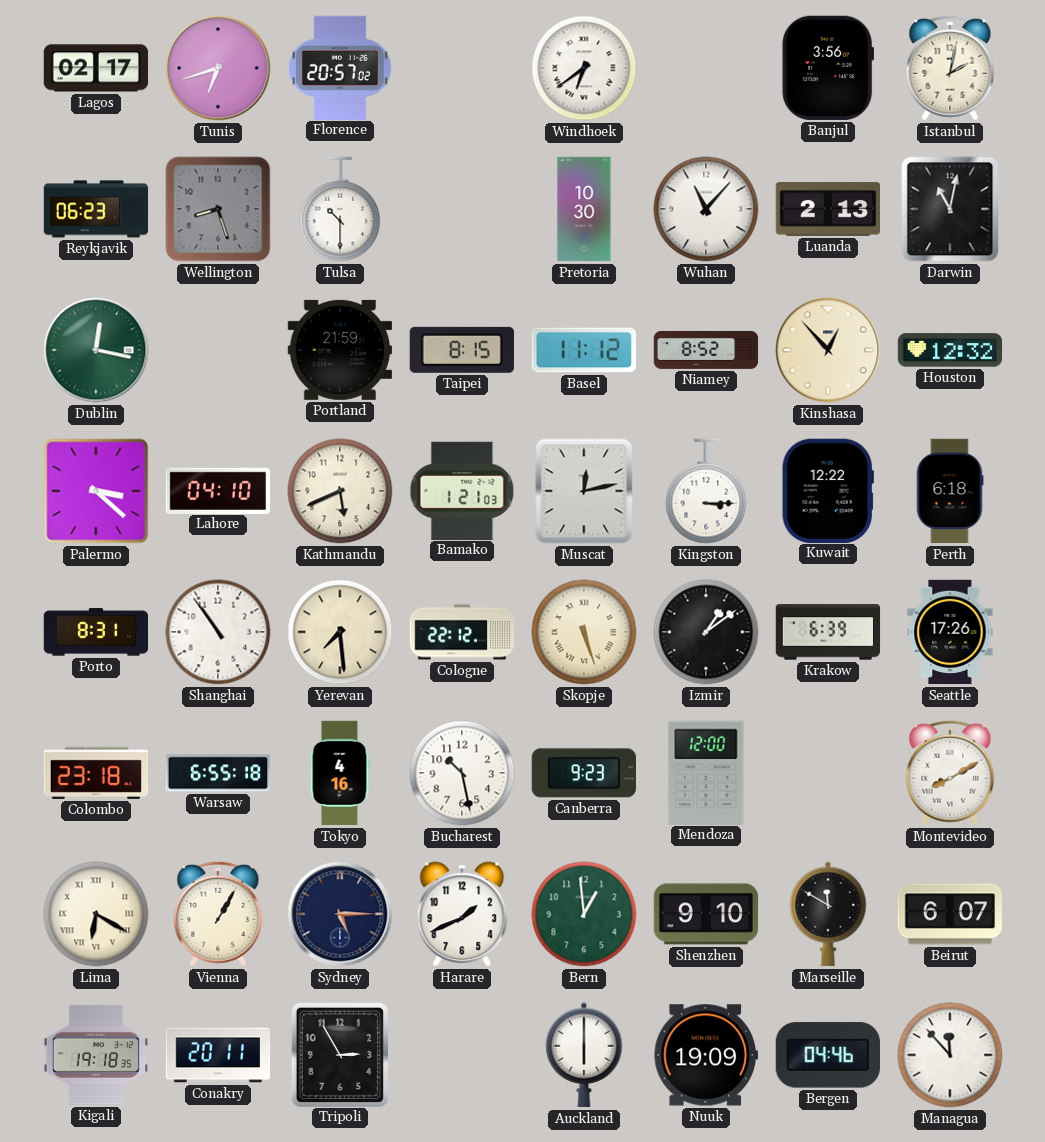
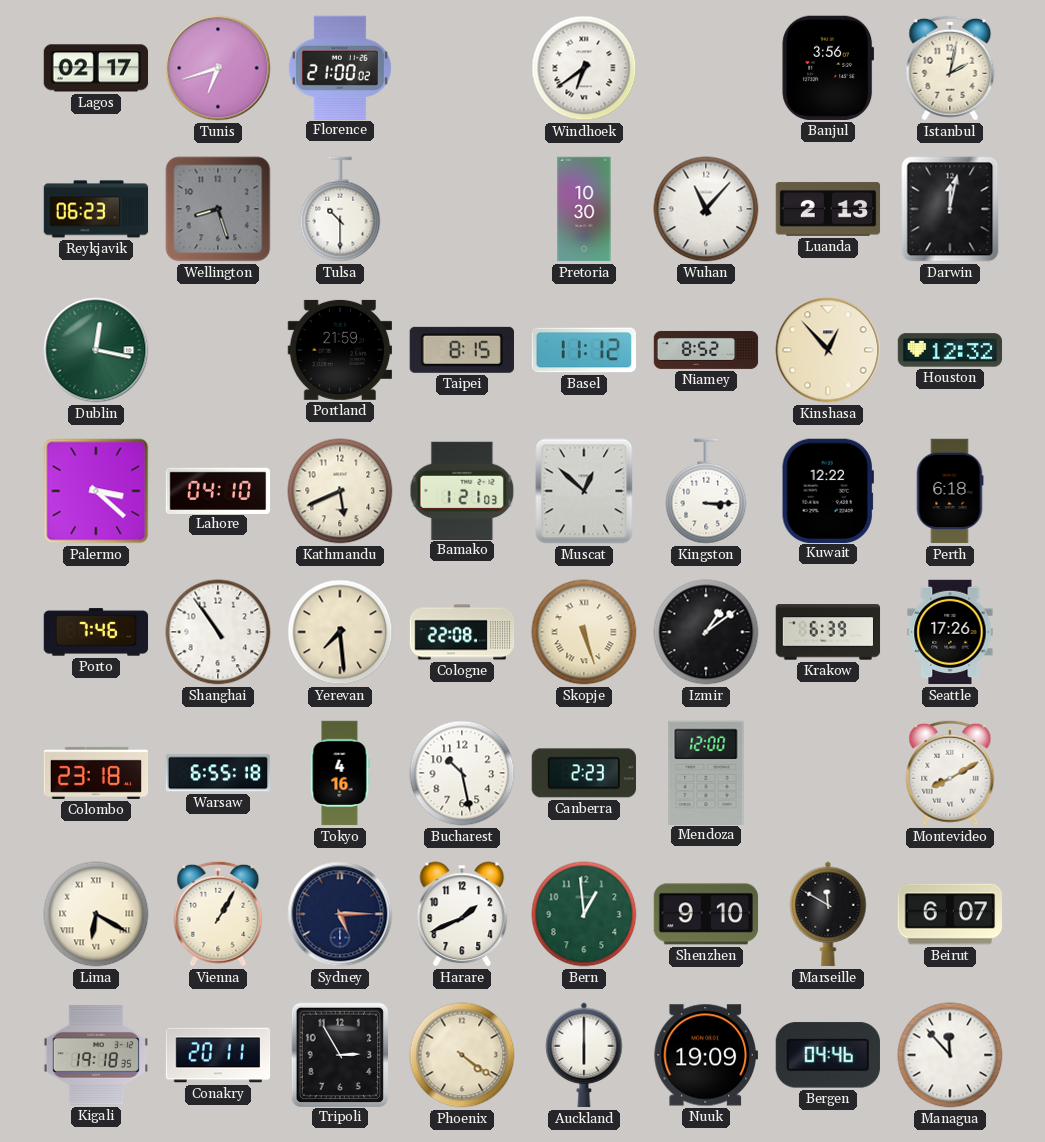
Florence: 20:57 -> 21:00 (340, 67)
Darwin: 11:02 -> 12:02 (950, 209)
Muscat: 12:13 -> 12:52 (584, 491)
Porto: 8:31 -> 7:46 (96, 632)
Cologne: 22:12 -> 22:08 (462, 632)
Canberra: 9:23 -> 2:23 (584, 773)
Phoenix: none -> 4:21 (462, 1055)
